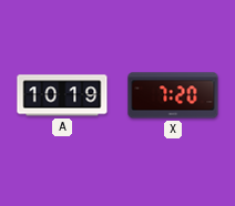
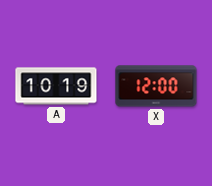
X: 7:20 -> 12:00 (156, 86)
